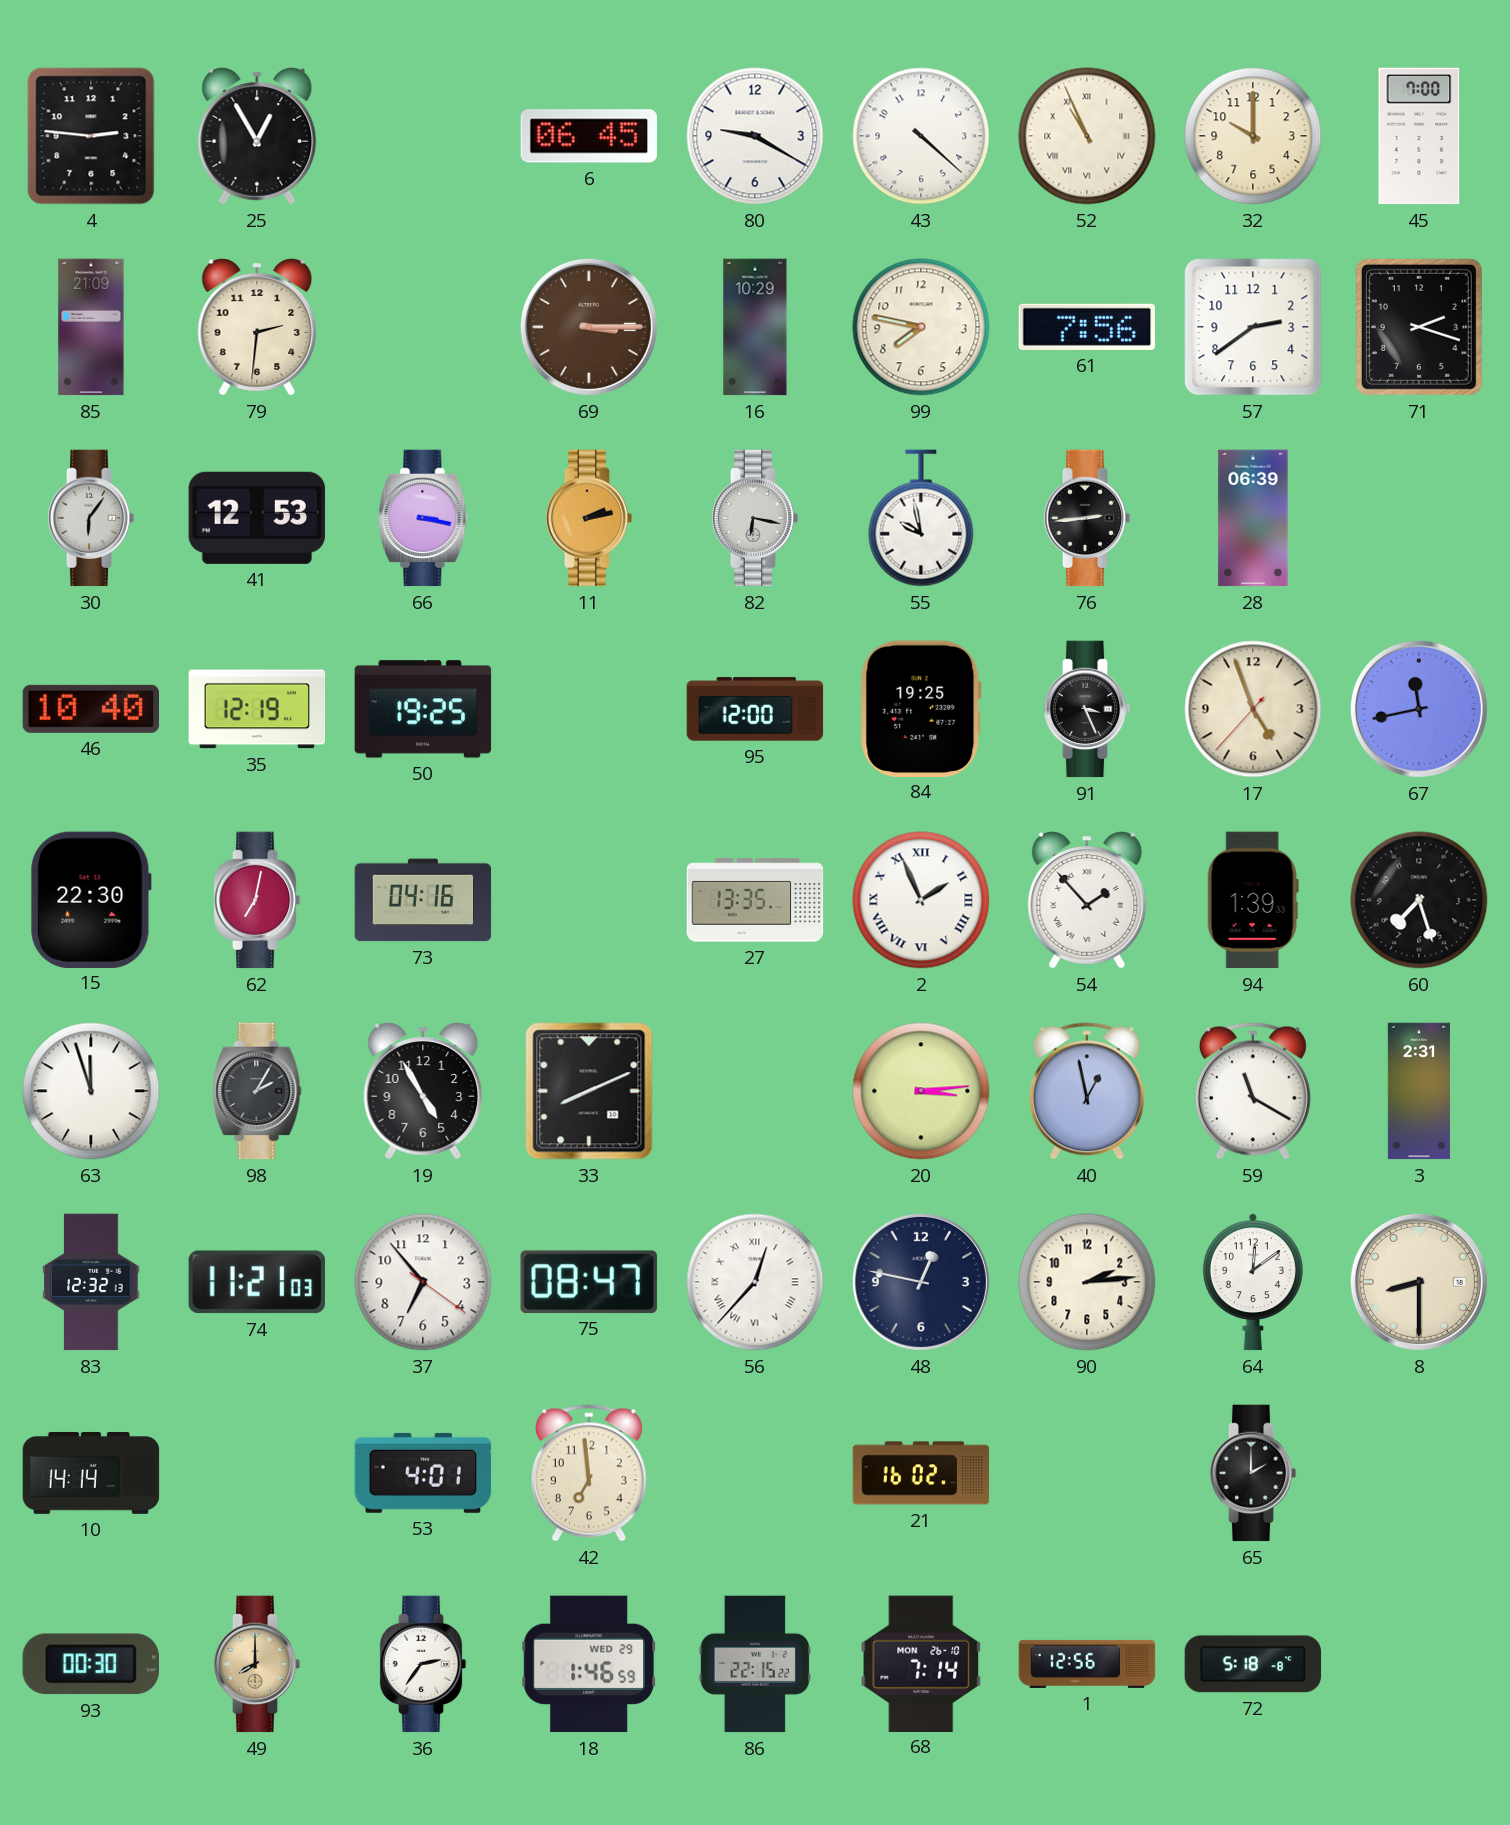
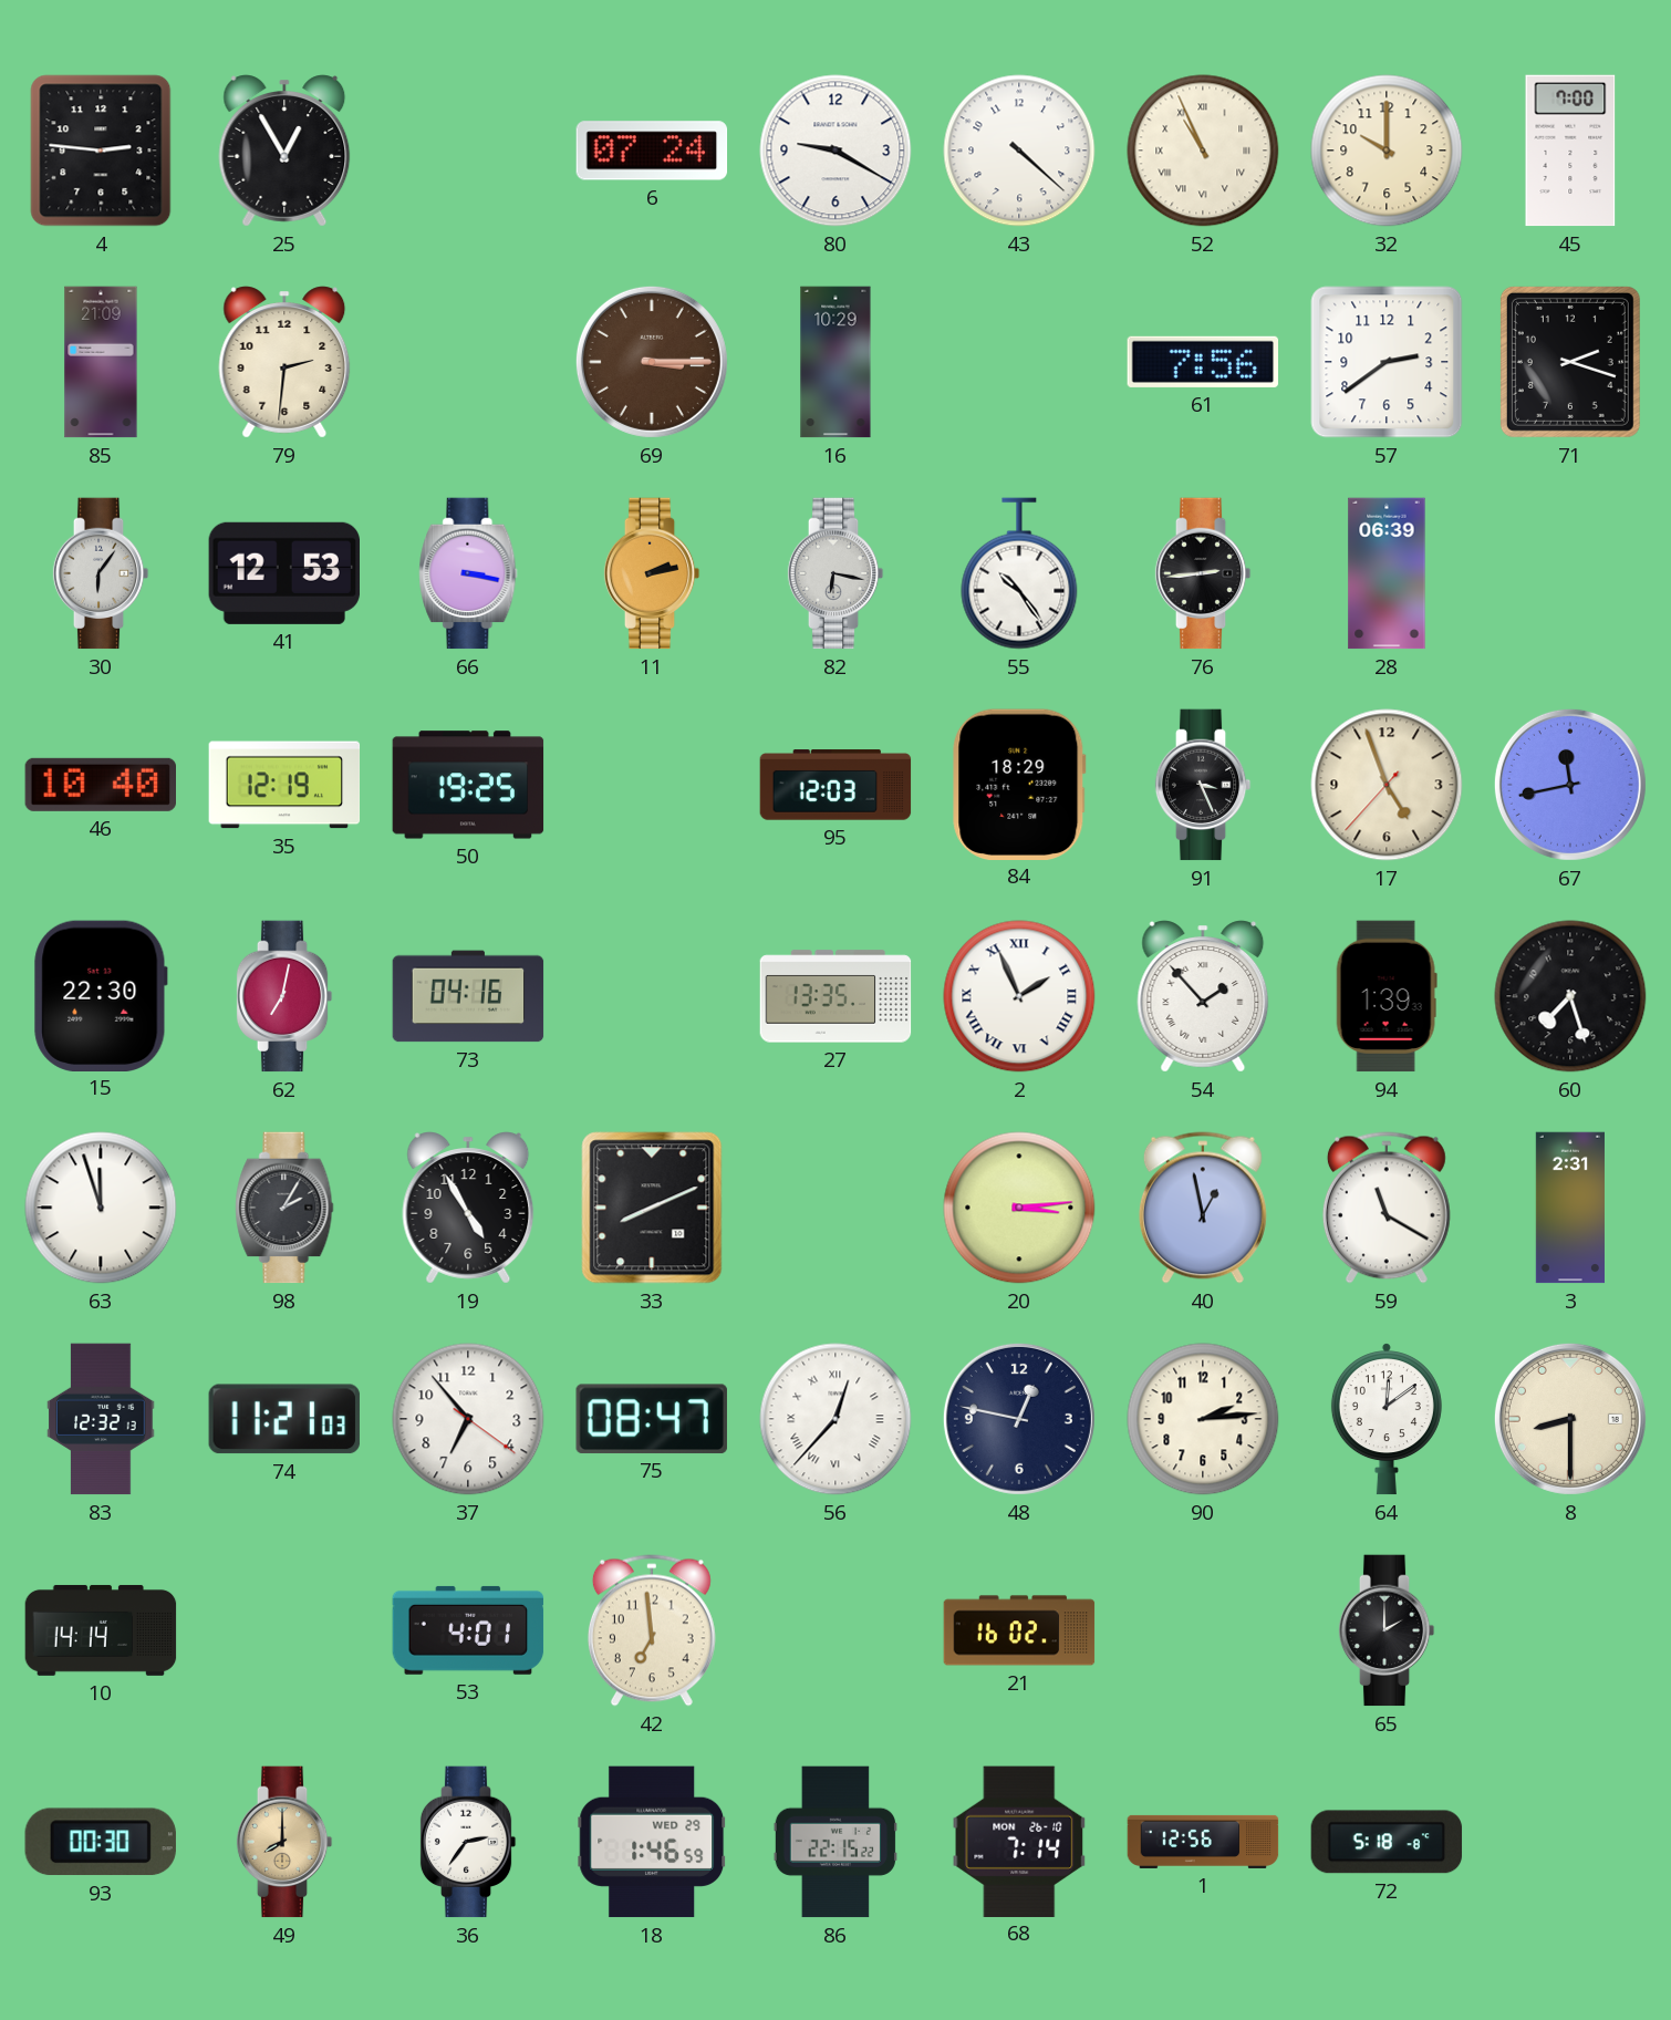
6: 06:45 -> 07:24 (652, 151)
99: 7:47 -> none (921, 327)
55: 9:58 -> 10:24 (1019, 573)
95: 12:00 -> 12:03 (835, 785)
84: 19:25 -> 18:29 (1019, 784)
